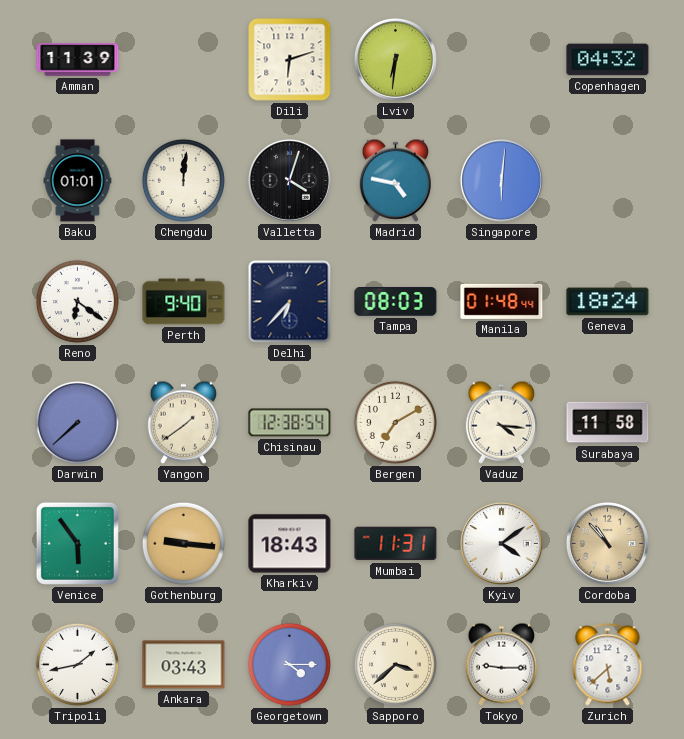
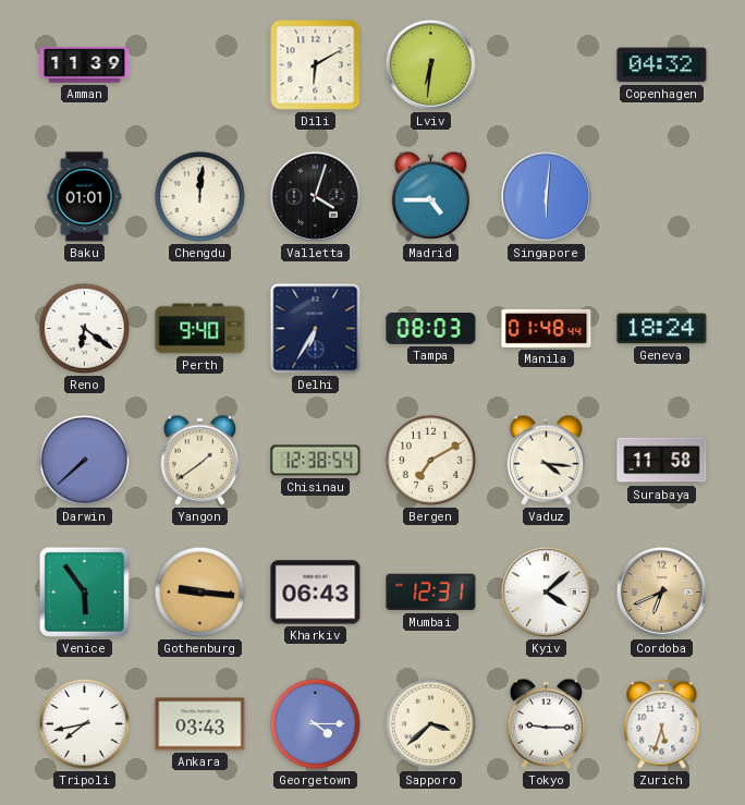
Dili: 6:12 -> 6:10 (316, 65)
Madrid: 4:47 -> 4:45 (430, 196)
Delhi: 6:37 -> 6:35 (316, 329)
Kharkiv: 18:43 -> 06:43 (316, 593)
Mumbai: 11:31 -> 12:31 (431, 593)
Kyiv: 4:09 -> 4:08 (546, 591)
Cordoba: 10:53 -> 6:41 (661, 591)
Tripoli: 1:43 -> 7:43 (84, 723)
Zurich: 5:38 -> 5:33 (662, 724)
